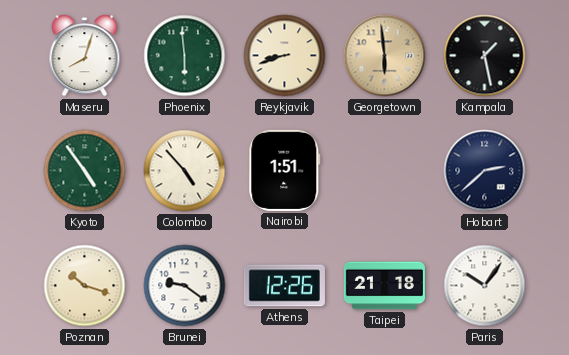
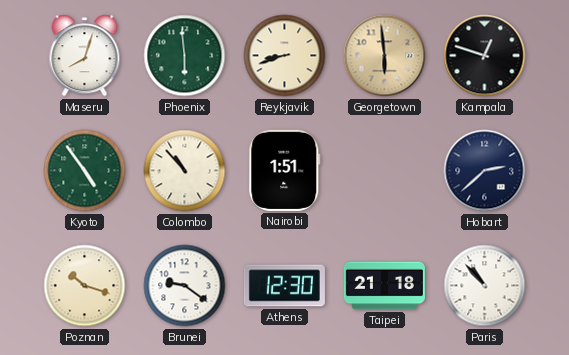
Kampala: 1:28 -> 12:48 (485, 56)
Colombo: 4:53 -> 10:53 (185, 171)
Athens: 12:26 -> 12:30 (284, 286)
Paris: 10:06 -> 10:53 (485, 286)
